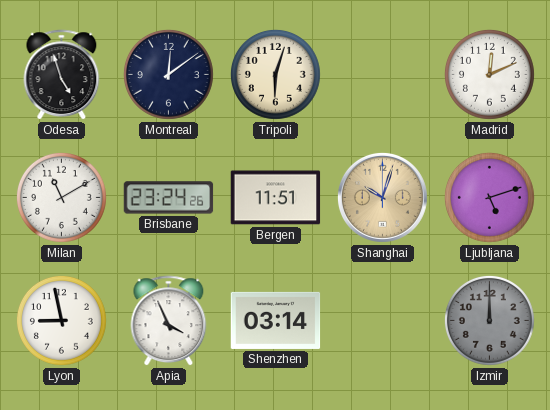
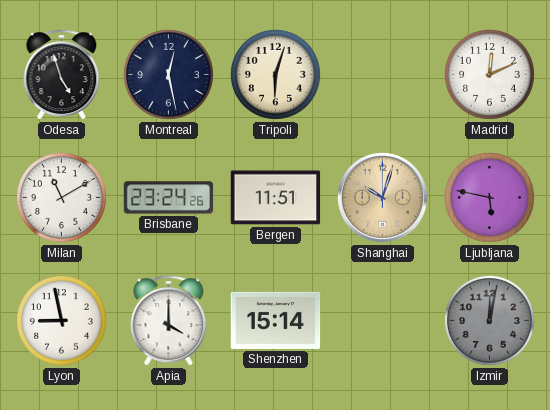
Montreal: 12:09 -> 12:28 (168, 74)
Ljubljana: 5:12 -> 5:47 (489, 197)
Apia: 3:56 -> 4:00 (169, 321)
Shenzhen: 03:14 -> 15:14 (276, 320)
Izmir: 12:00 -> 12:02 (489, 320)
